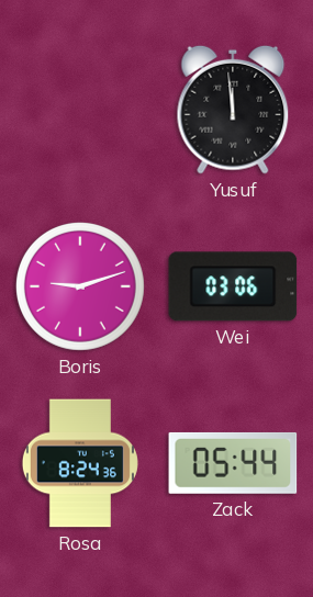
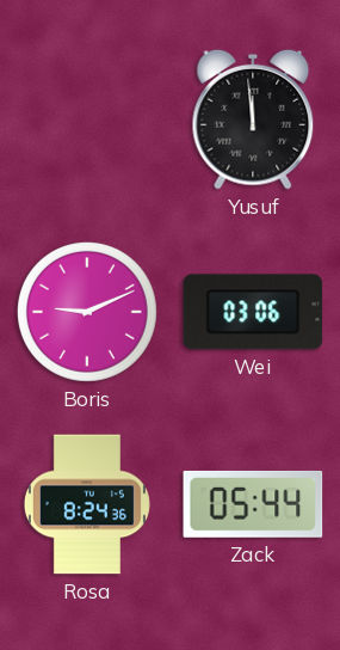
Boris: 9:12 -> 9:11 (87, 312)
